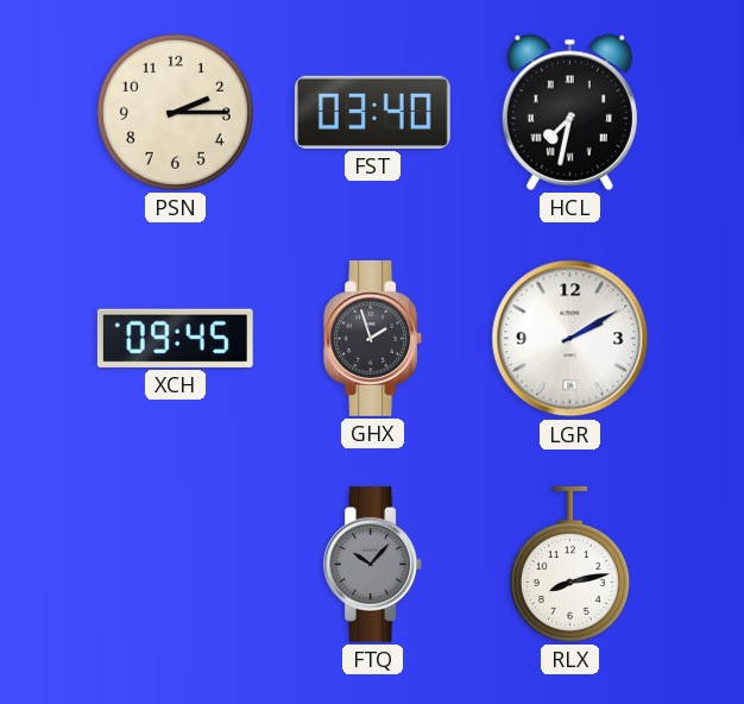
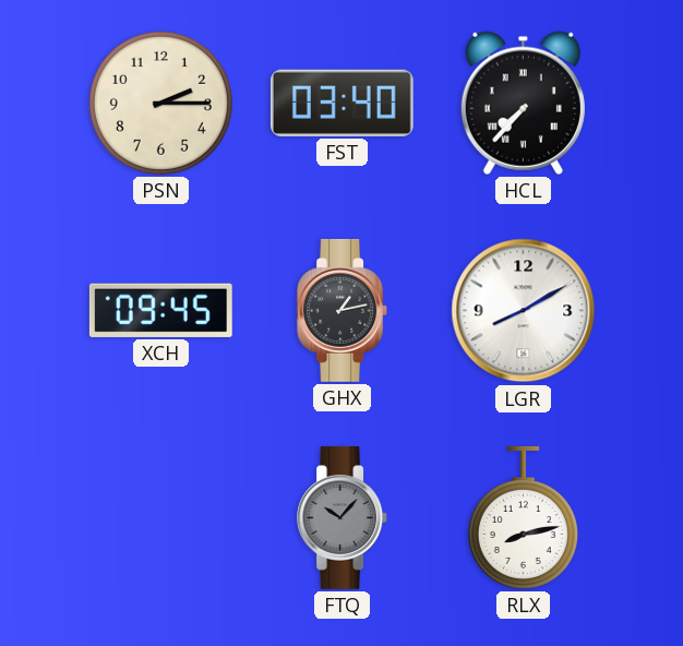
HCL: 7:32 -> 7:37 (523, 103)
GHX: 1:57 -> 1:13 (343, 310)
LGR: 2:10 -> 8:10 (524, 311)
